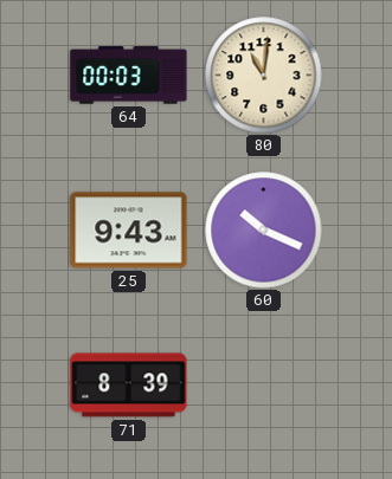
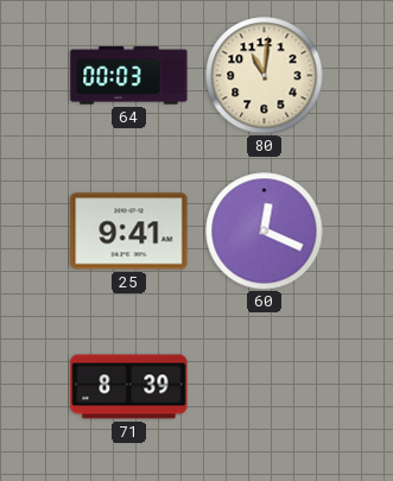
25: 9:43 -> 9:41 (129, 232)
60: 10:19 -> 12:19 (265, 232)
